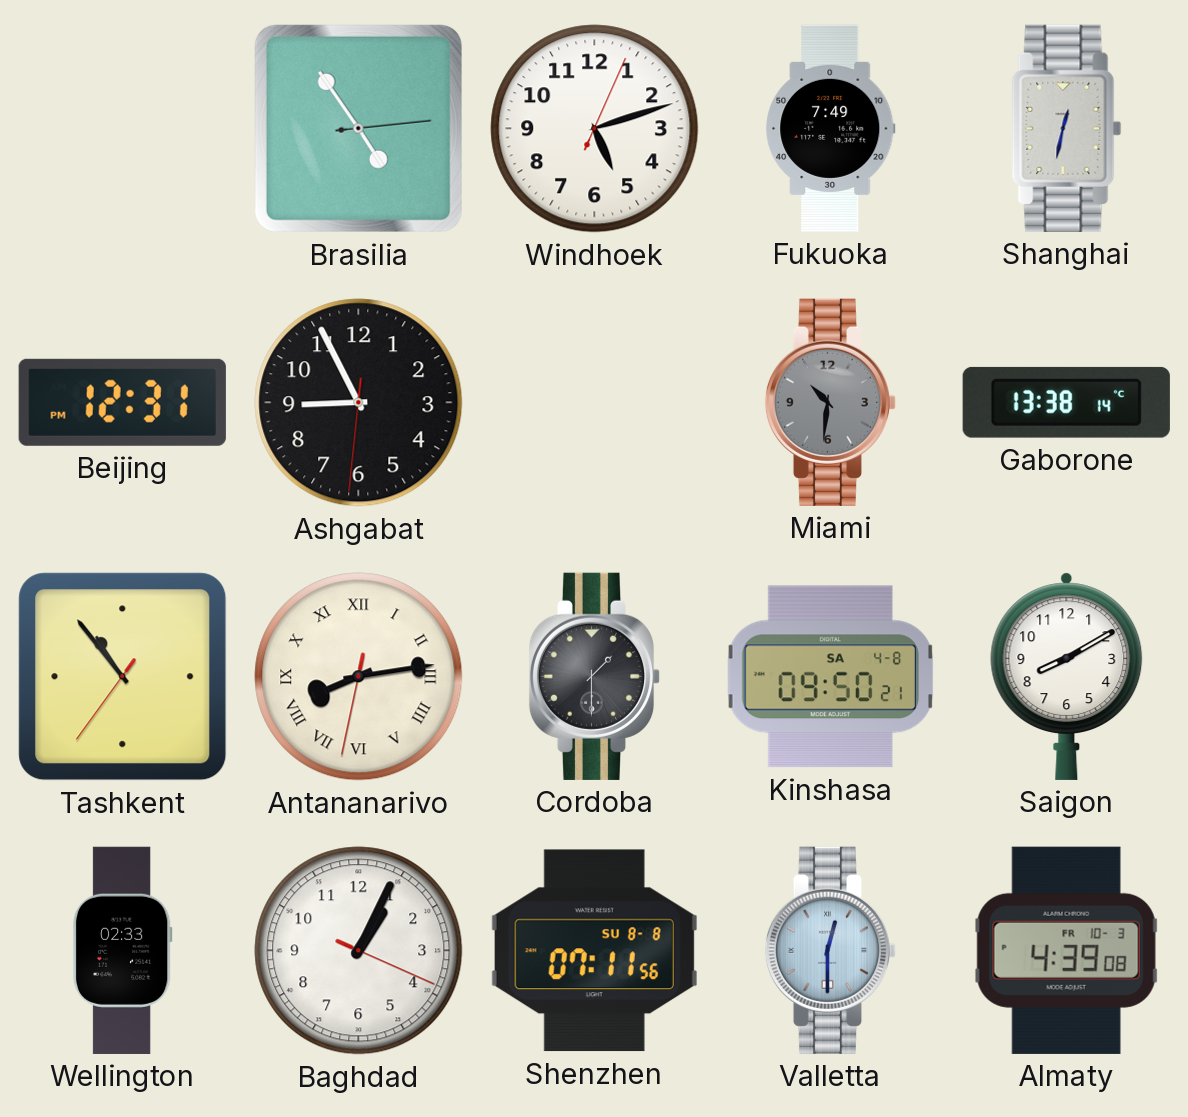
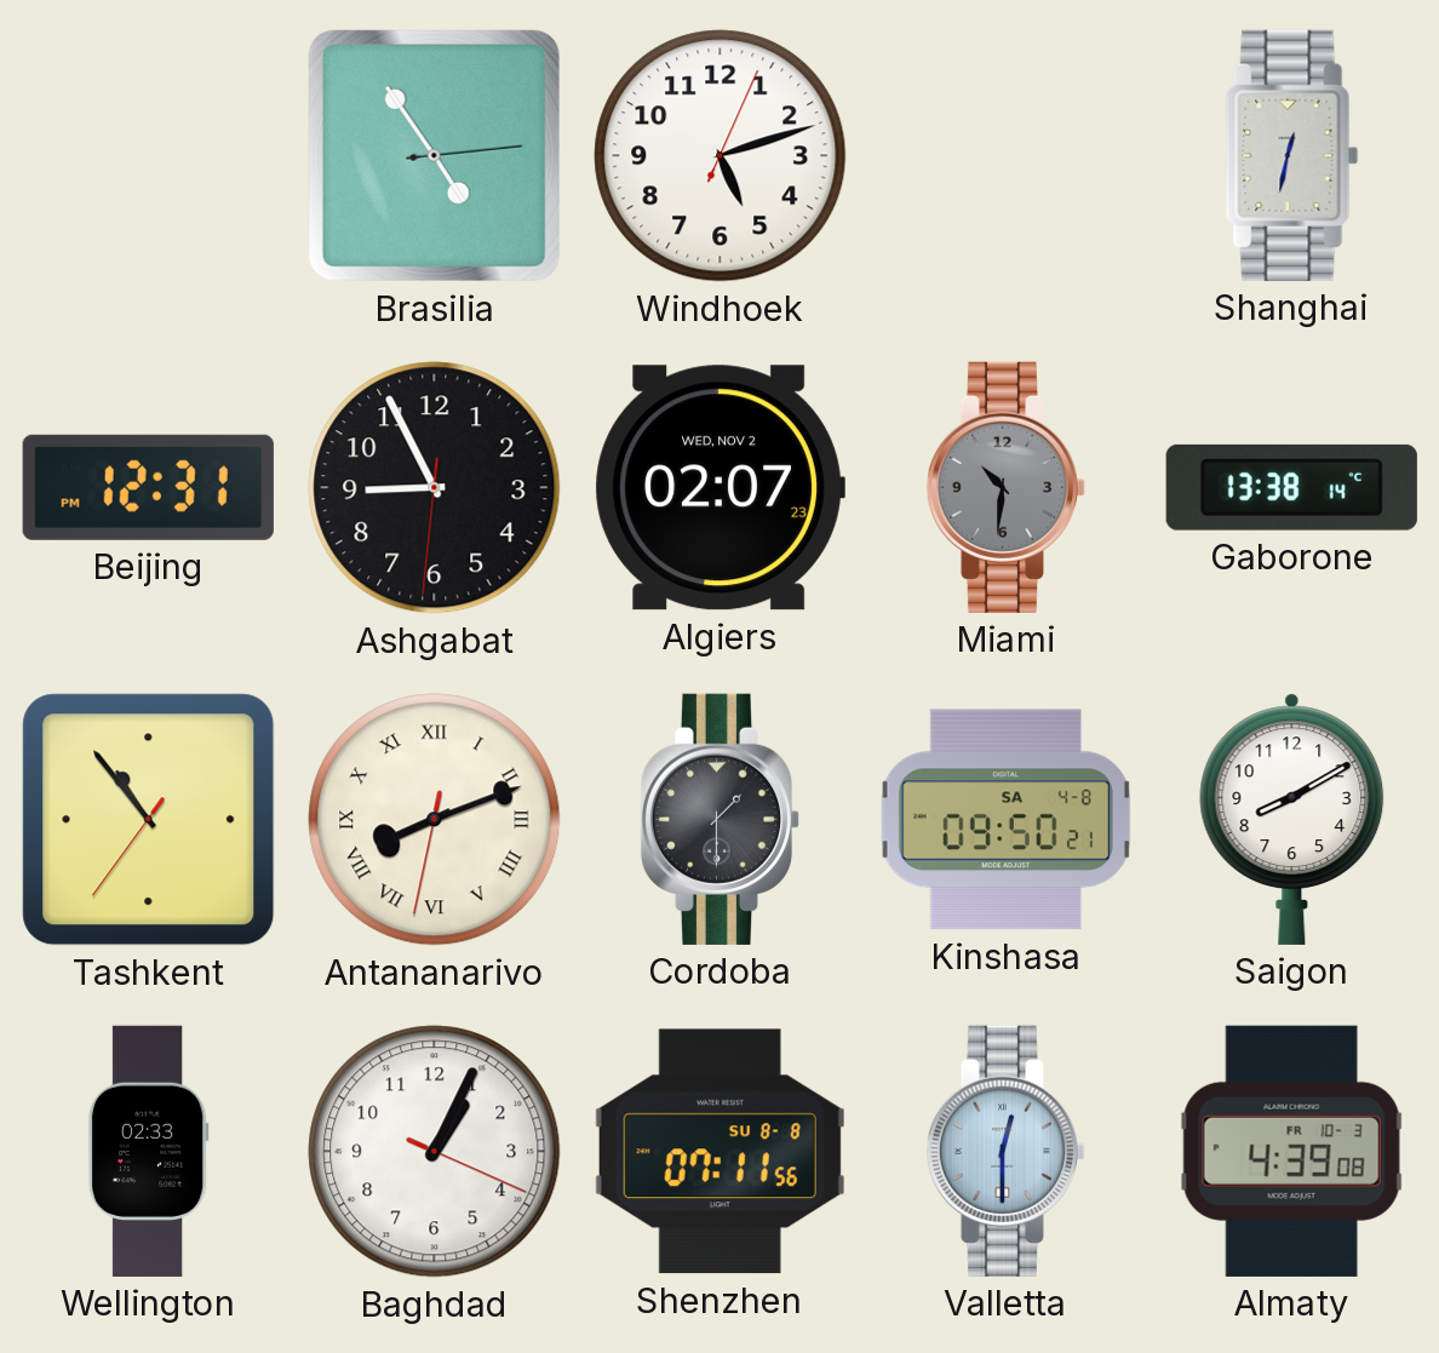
Fukuoka: 7:49 -> none (831, 128)
Algiers: none -> 02:07 (719, 488)
Antananarivo: 8:13 -> 8:11 (435, 820)
